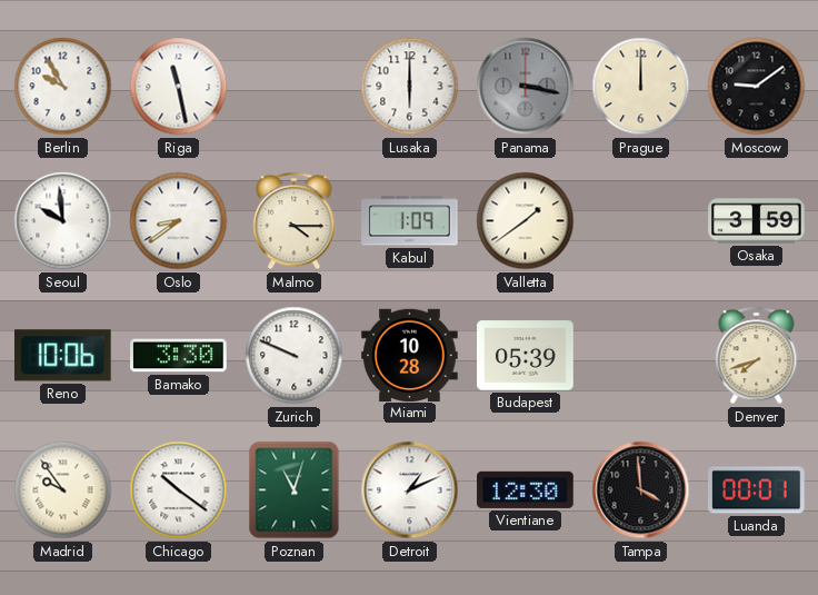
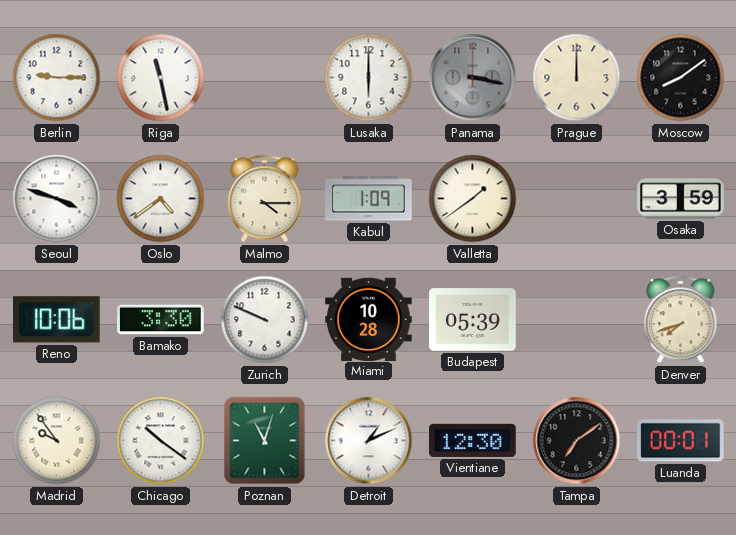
Berlin: 9:55 -> 9:15 (57, 78)
Moscow: 9:09 -> 8:09 (681, 78)
Seoul: 9:59 -> 3:48 (57, 199)
Oslo: 8:39 -> 4:39 (161, 199)
Tampa: 3:59 -> 7:09 (577, 441)
